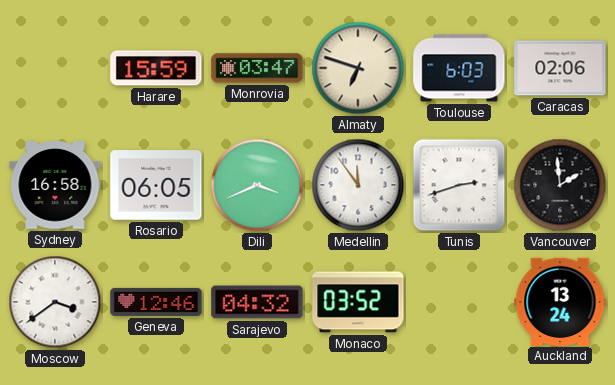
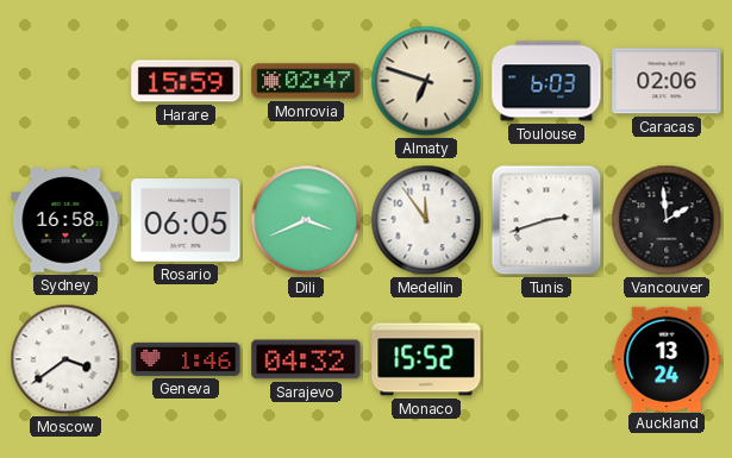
Monrovia: 03:47 -> 02:47 (306, 81)
Geneva: 12:46 -> 1:46 (186, 359)
Monaco: 03:52 -> 15:52 (426, 359)
